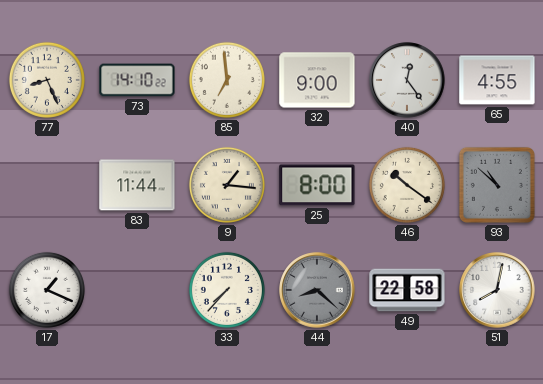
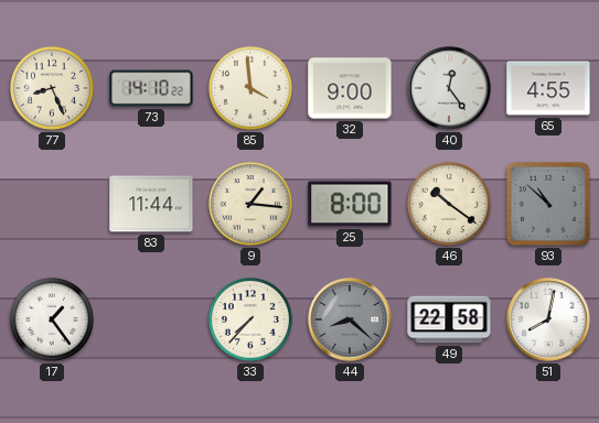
85: 6:59 -> 3:59 (250, 88)
17: 1:19 -> 1:24 (52, 319)
